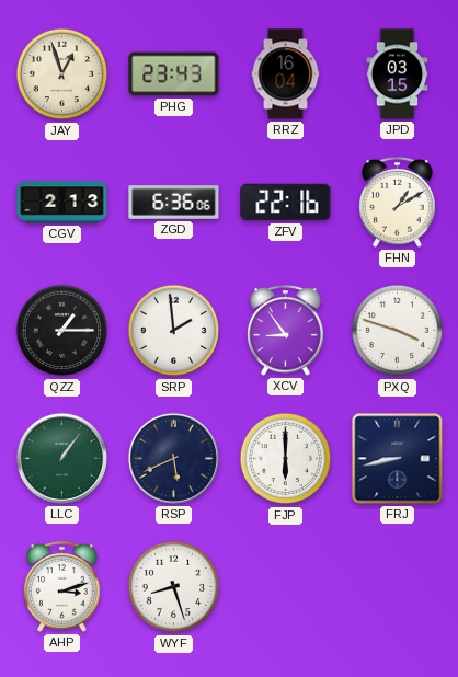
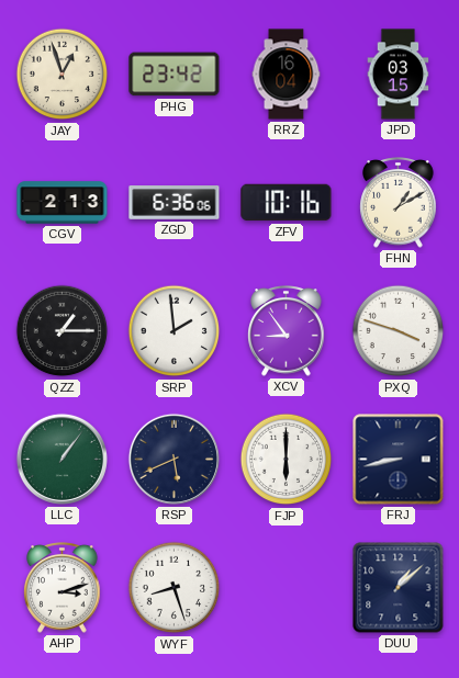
PHG: 23:43 -> 23:42 (175, 75)
ZFV: 22:16 -> 10:16 (287, 203)
DUU: none -> 1:08 (399, 588)
